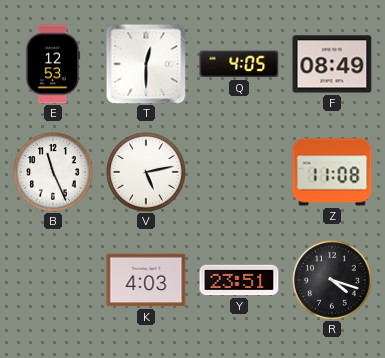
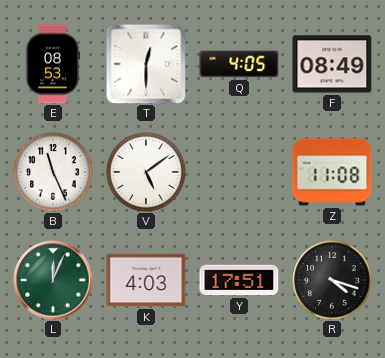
E: 12:53 -> 08:53 (53, 64)
V: 5:13 -> 5:09 (146, 172)
L: none -> 12:04 (53, 280)
Y: 23:51 -> 17:51 (239, 280)
